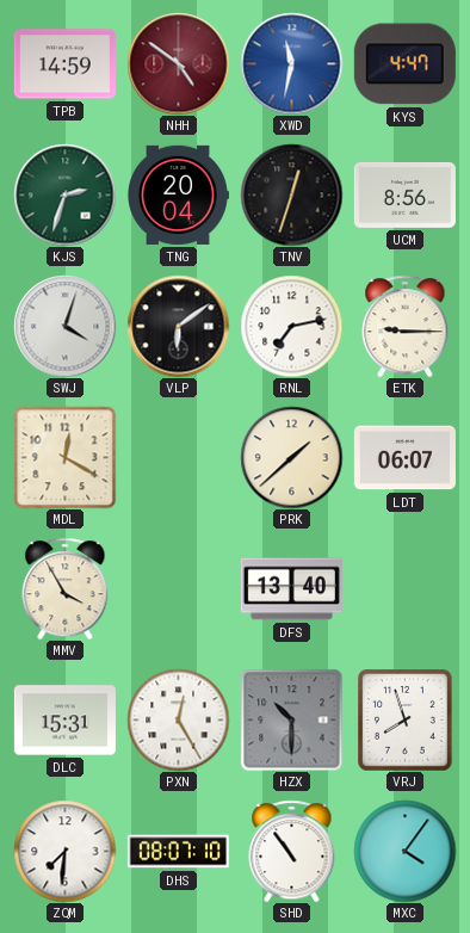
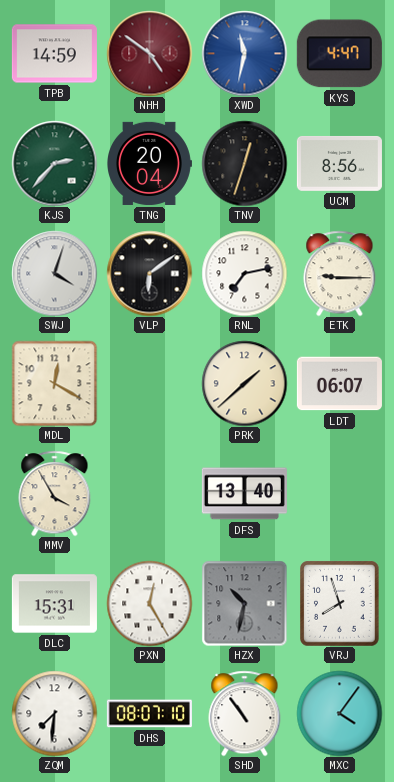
KJS: 2:33 -> 2:37 (54, 163)
HZX: 10:30 -> 10:32 (244, 603)
